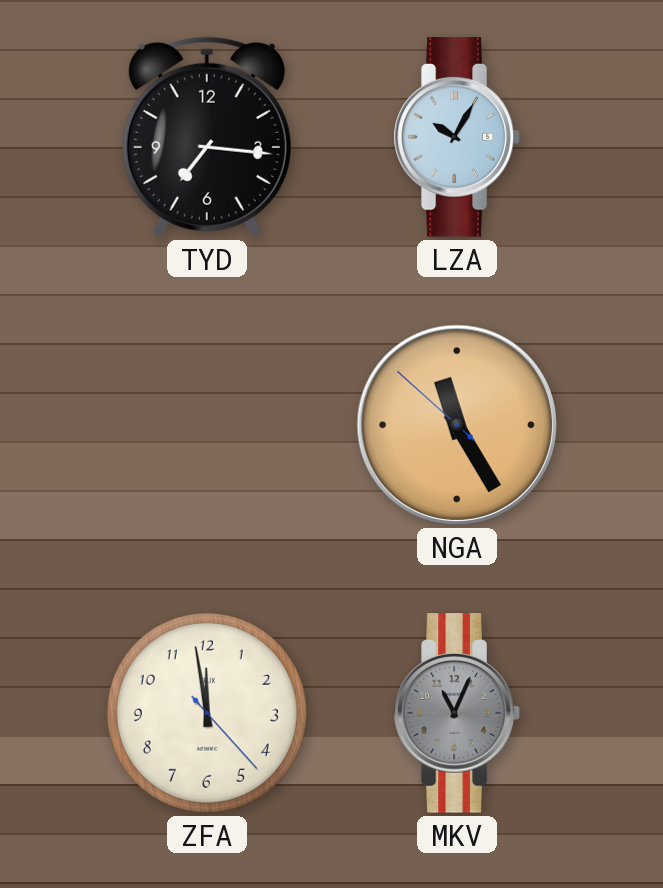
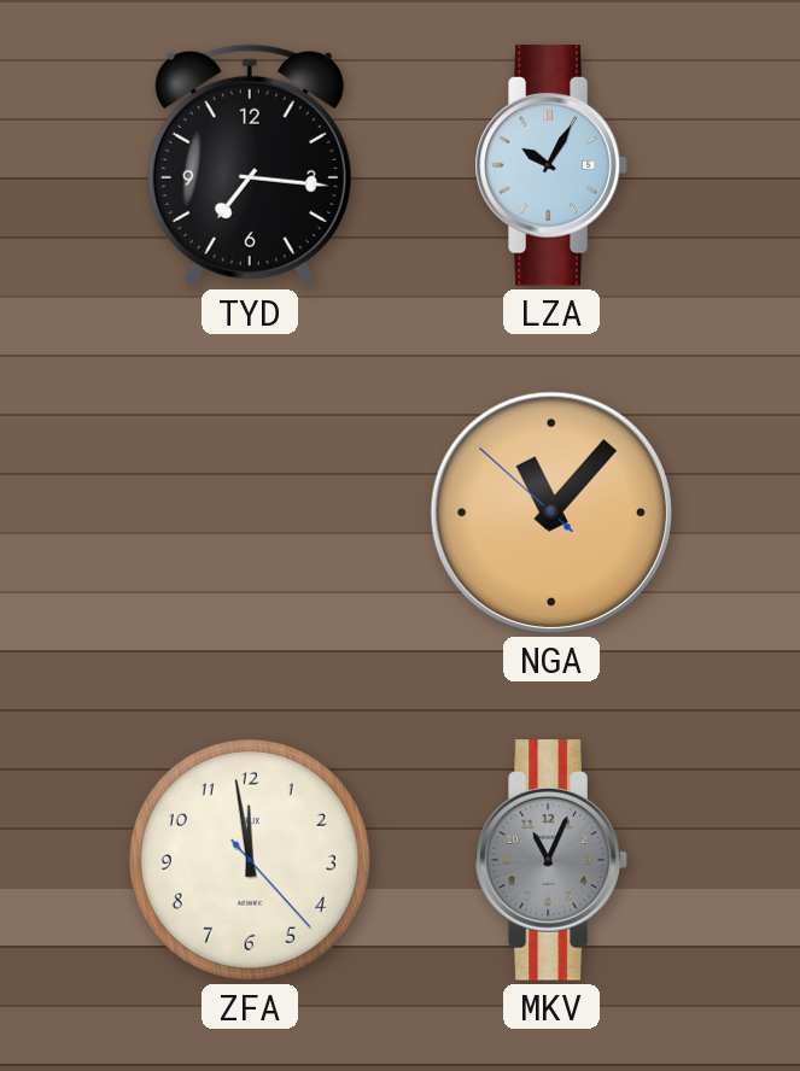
NGA: 11:24 -> 11:06 (551, 513)
